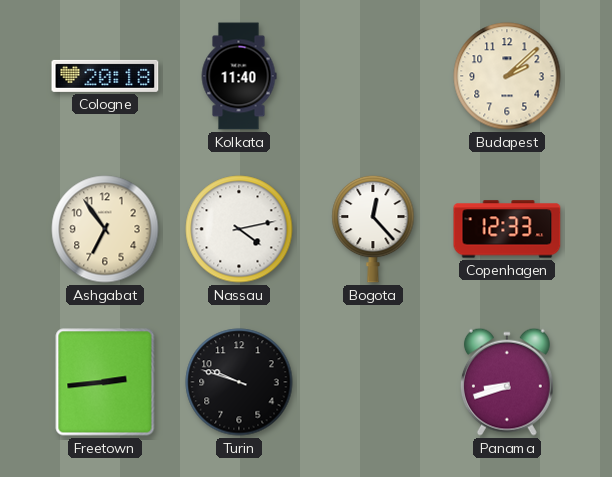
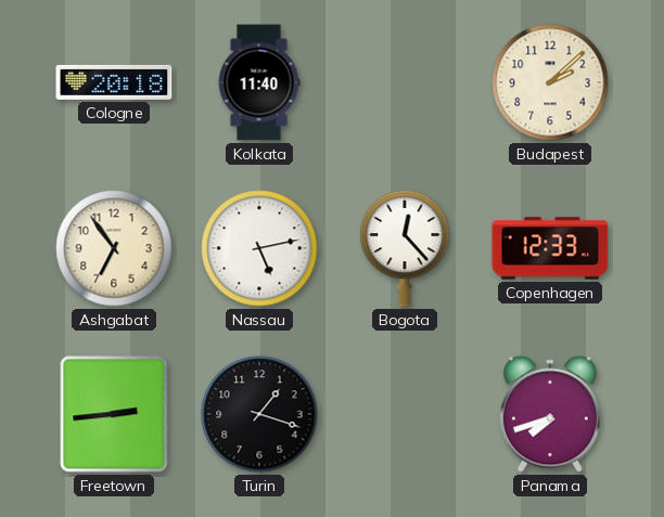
Nassau: 4:13 -> 5:13 (259, 248)
Turin: 9:48 -> 1:18 (259, 414)
Panama: 8:42 -> 7:42 (550, 414)
